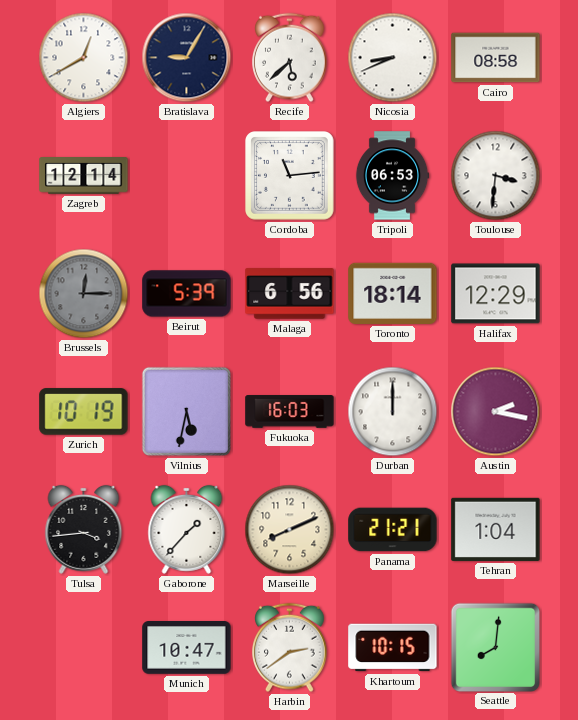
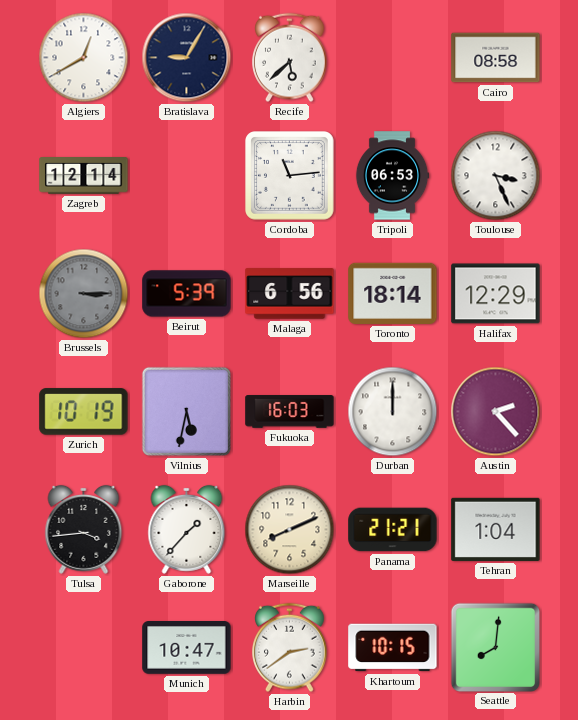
Nicosia: 8:41 -> none (393, 58)
Toulouse: 3:31 -> 3:26 (496, 176)
Brussels: 12:15 -> 3:15 (84, 294)
Austin: 2:17 -> 2:23 (496, 412)
